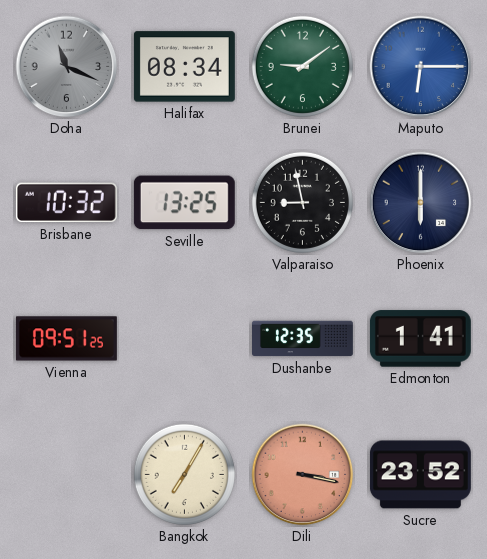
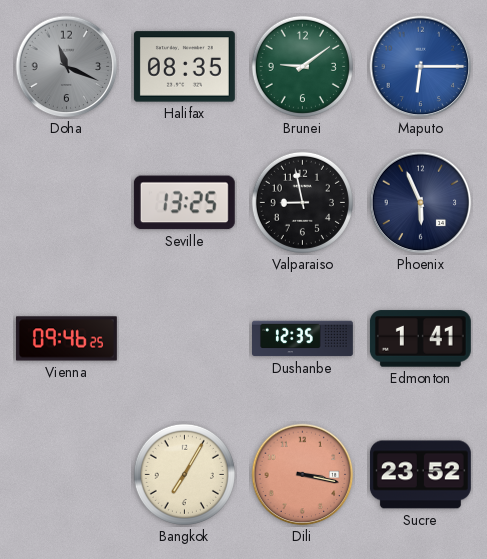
Halifax: 08:34 -> 08:35 (184, 67)
Brisbane: 10:32 -> none (66, 203)
Phoenix: 6:00 -> 5:56 (421, 203)
Vienna: 09:51 -> 09:46 (66, 339)
